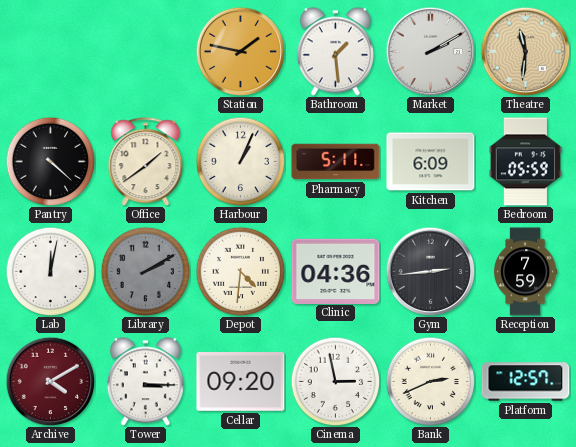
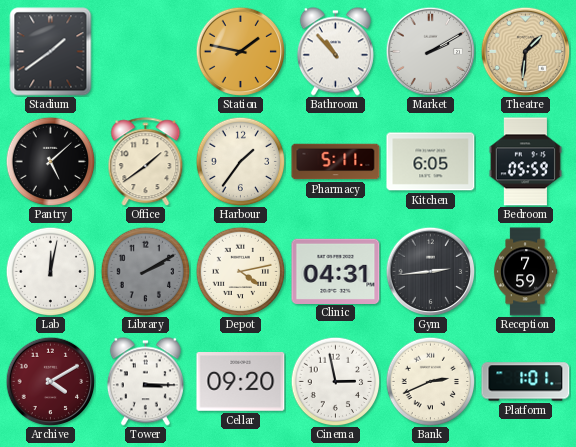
Stadium: none -> 1:39 (51, 52)
Bathroom: 1:29 -> 10:53 (335, 52)
Theatre: 11:31 -> 1:31 (525, 51)
Pantry: 4:22 -> 5:08 (50, 161)
Harbour: 1:04 -> 1:36 (240, 161)
Kitchen: 6:09 -> 6:05 (431, 162)
Depot: 4:31 -> 4:13 (240, 271)
Clinic: 04:36 -> 04:31 (336, 271)
Platform: 12:57 -> 1:01 (526, 382)
